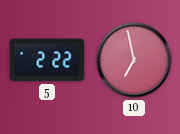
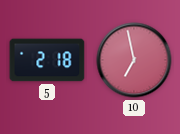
5: 2:22 -> 2:18 (47, 60)
